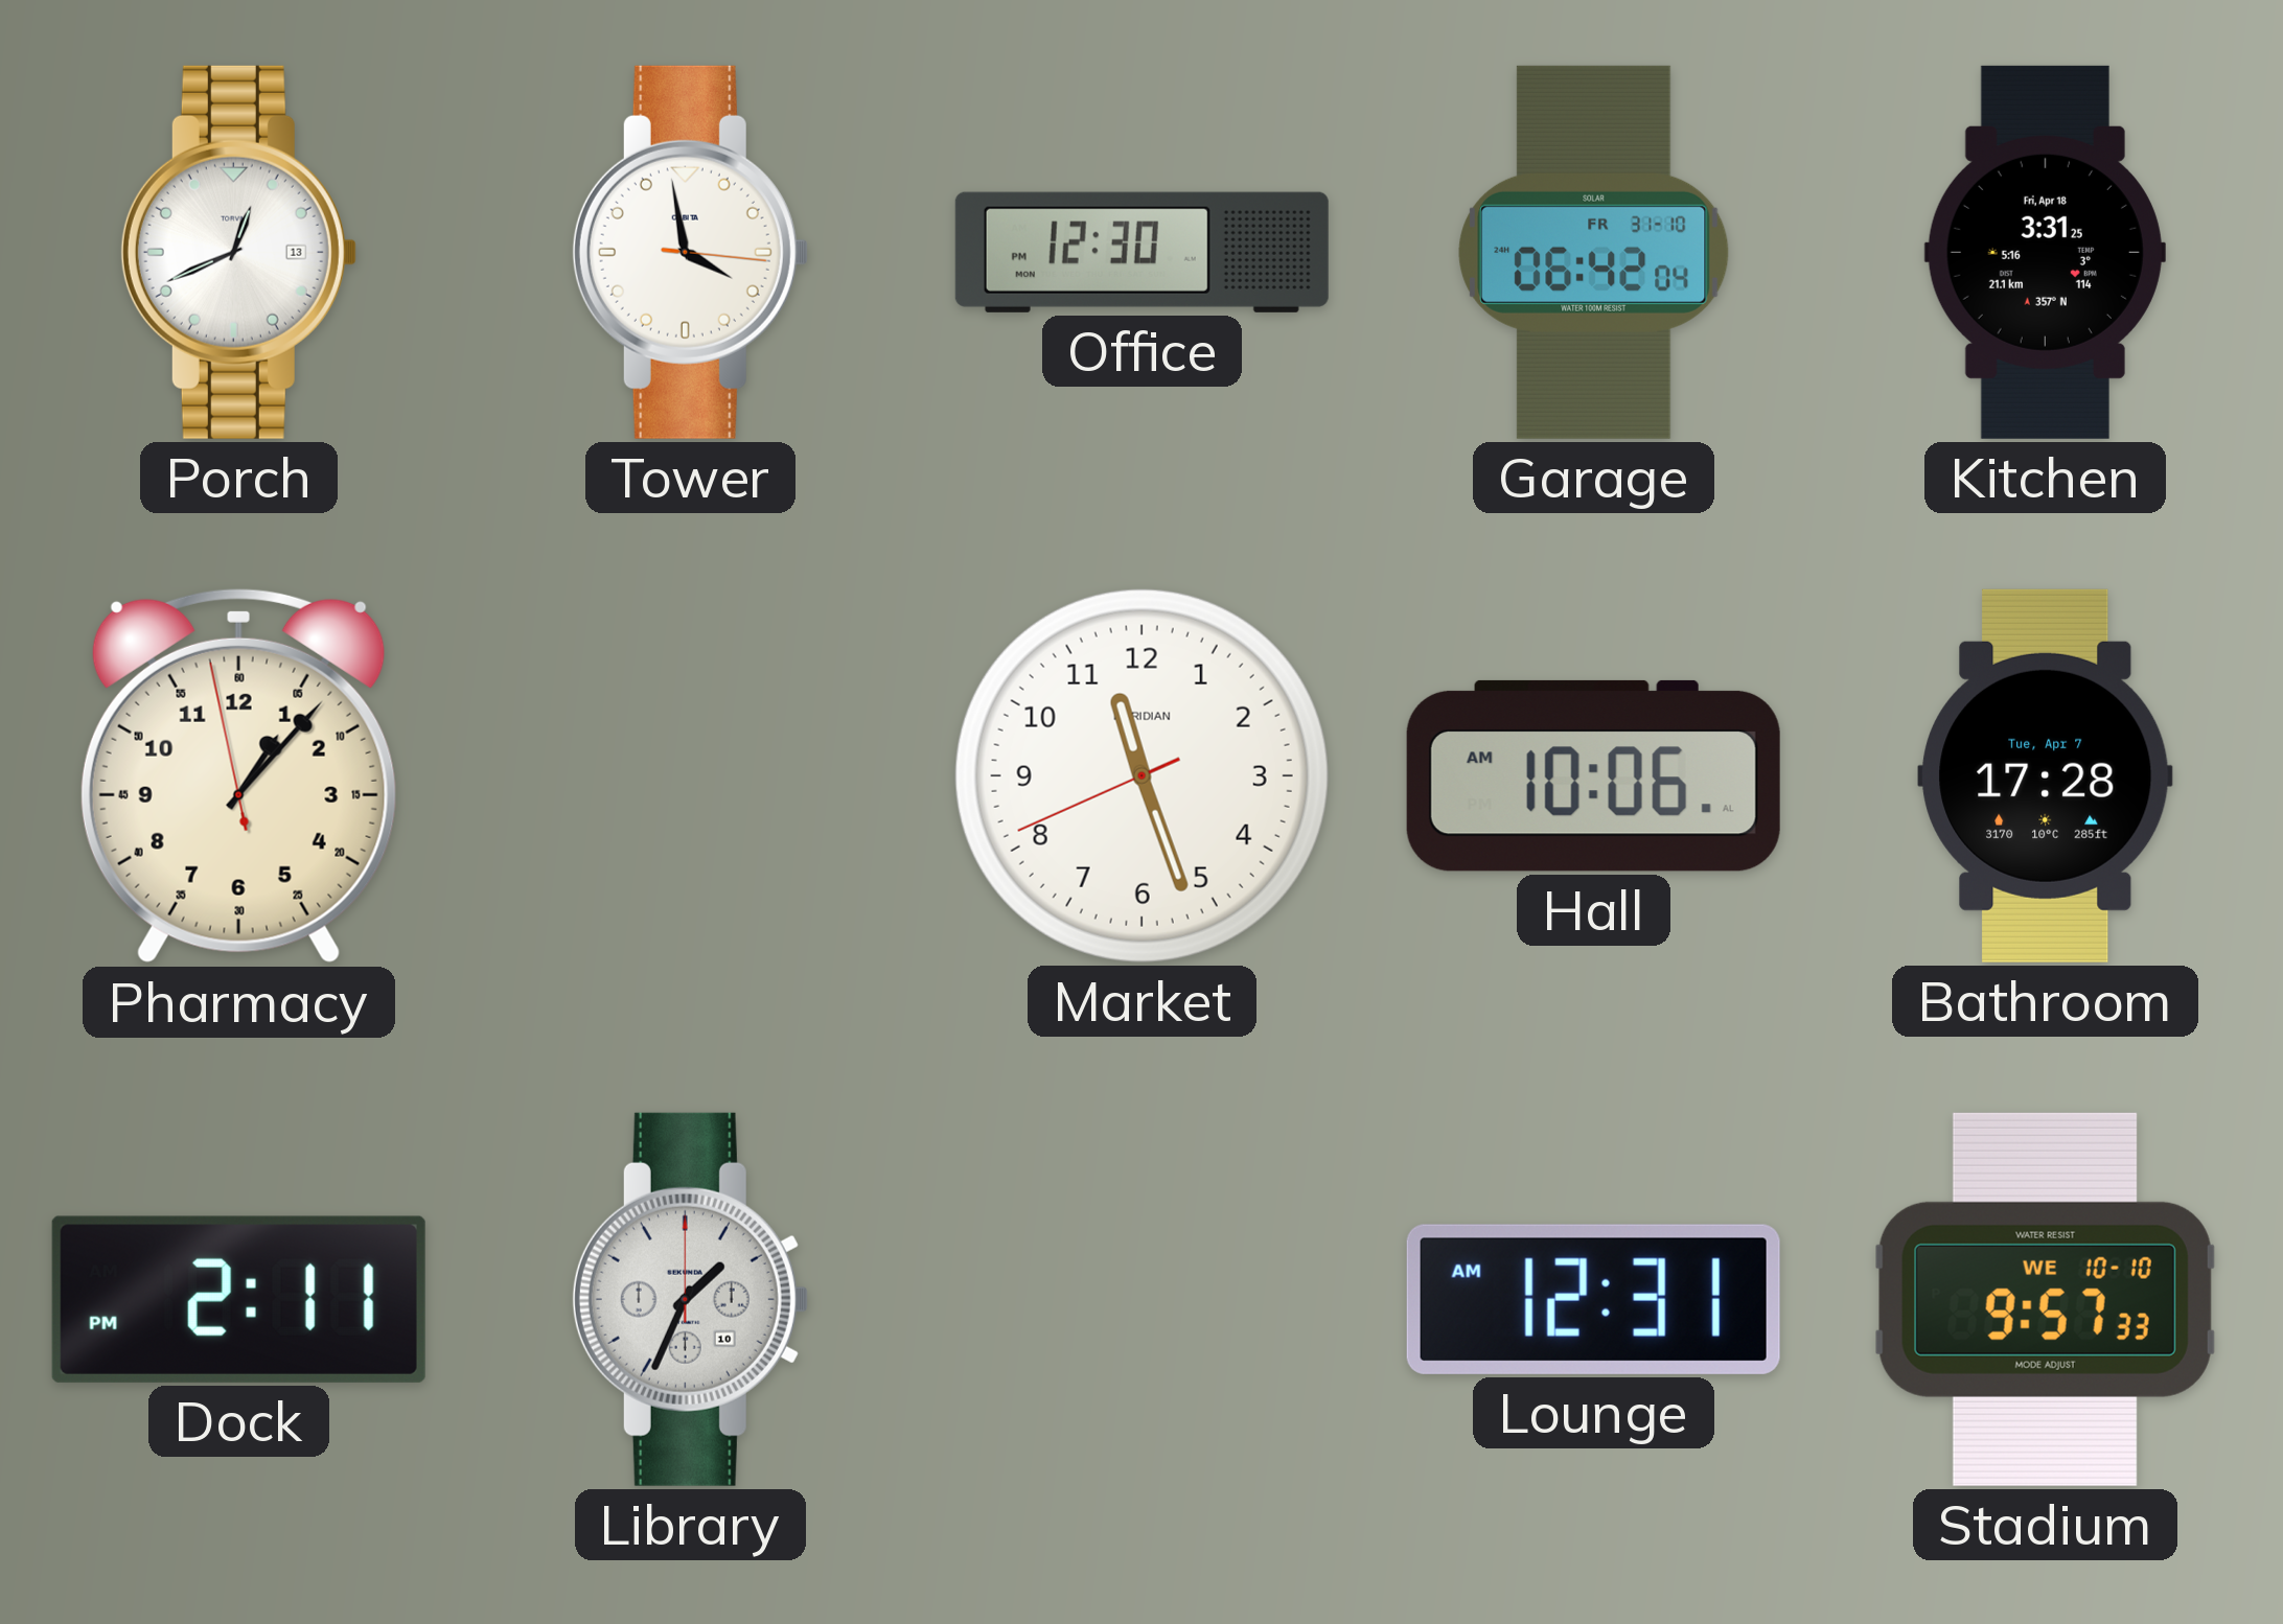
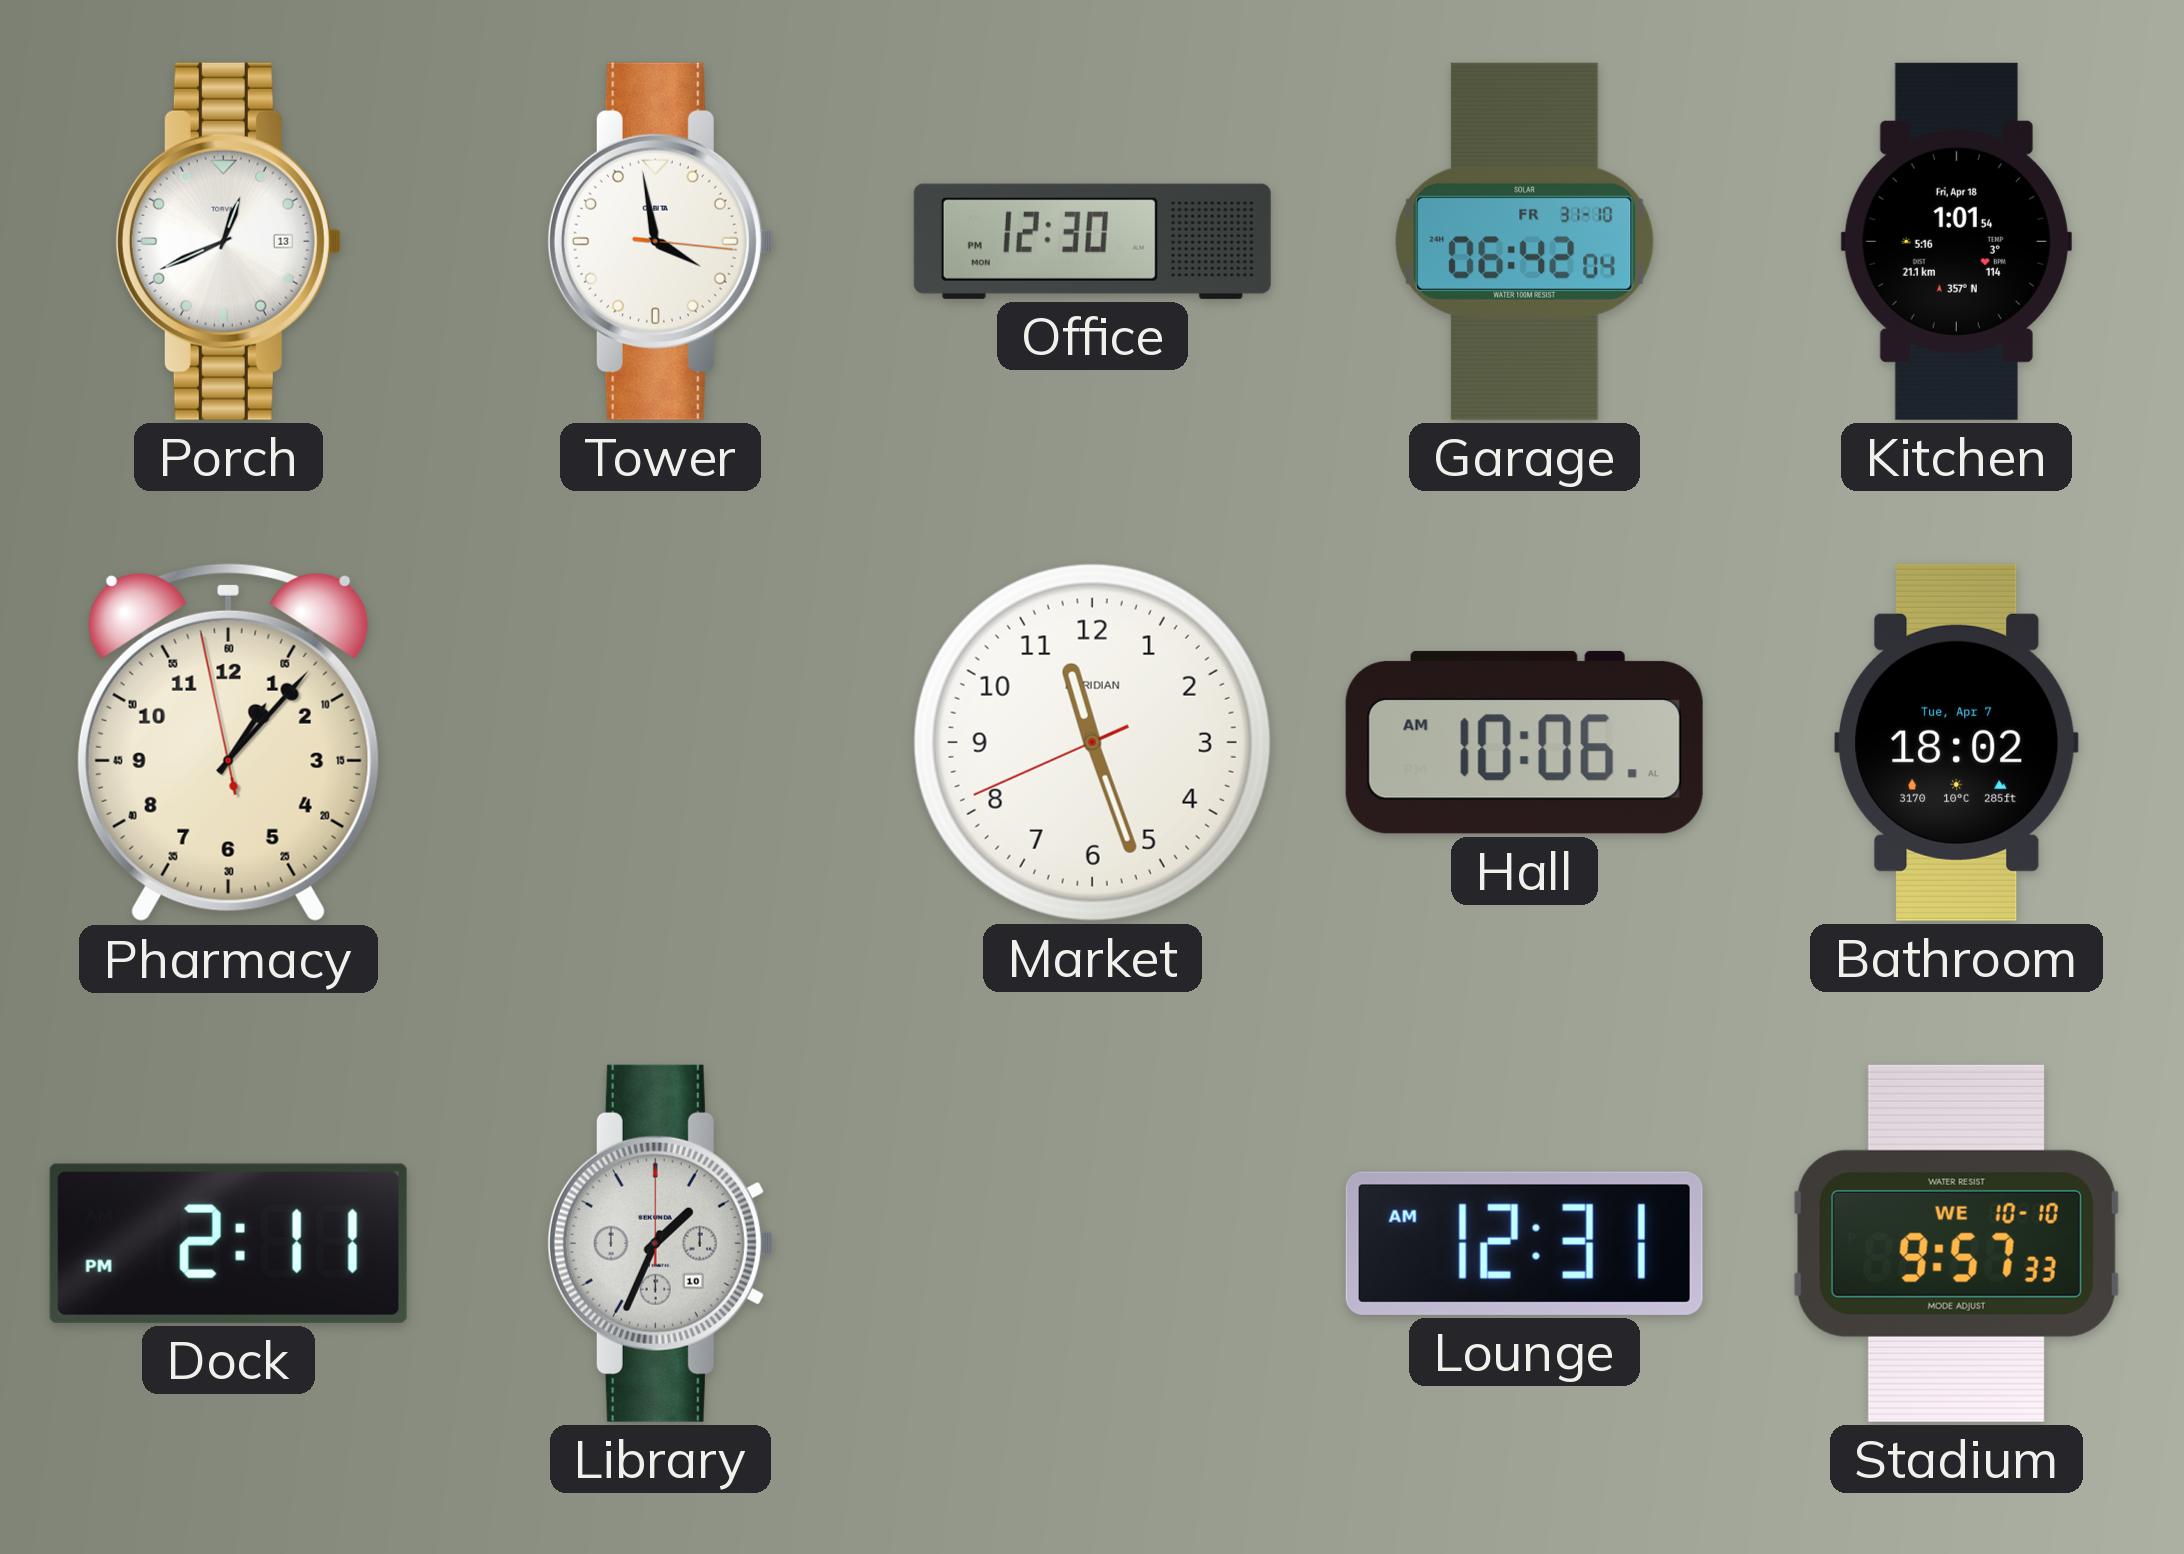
Kitchen: 3:31 -> 1:01 (1956, 241)
Bathroom: 17:28 -> 18:02 (1957, 742)
